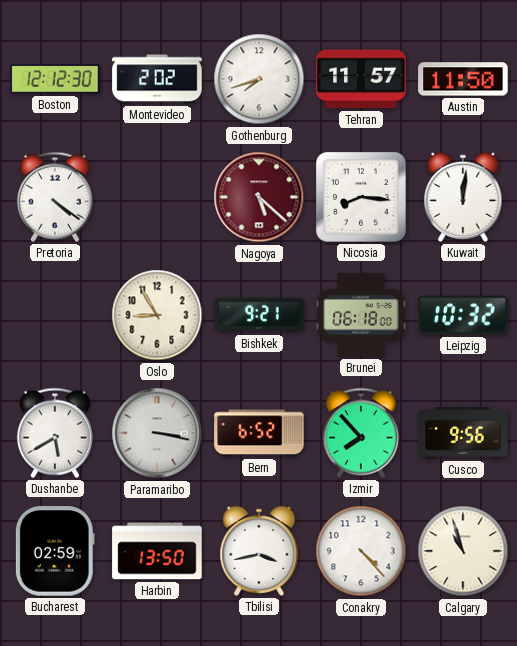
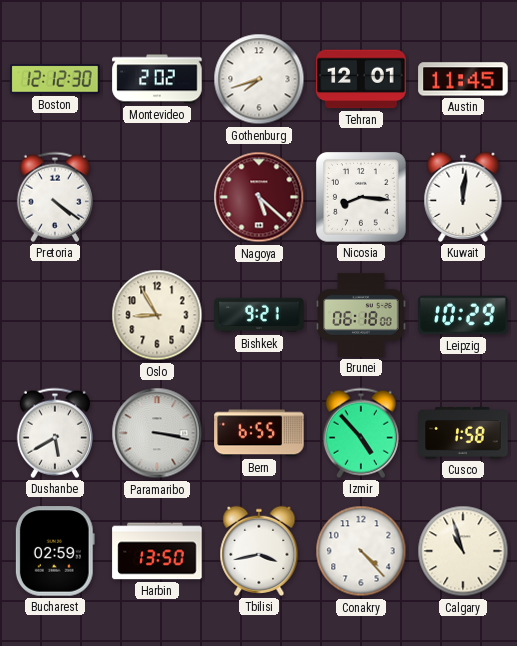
Tehran: 11:57 -> 12:01 (361, 79)
Austin: 11:50 -> 11:45 (463, 79)
Leipzig: 10:32 -> 10:29 (463, 315)
Bern: 6:52 -> 6:55 (259, 433)
Izmir: 7:53 -> 4:53 (361, 433)
Cusco: 9:56 -> 1:58 (463, 434)
